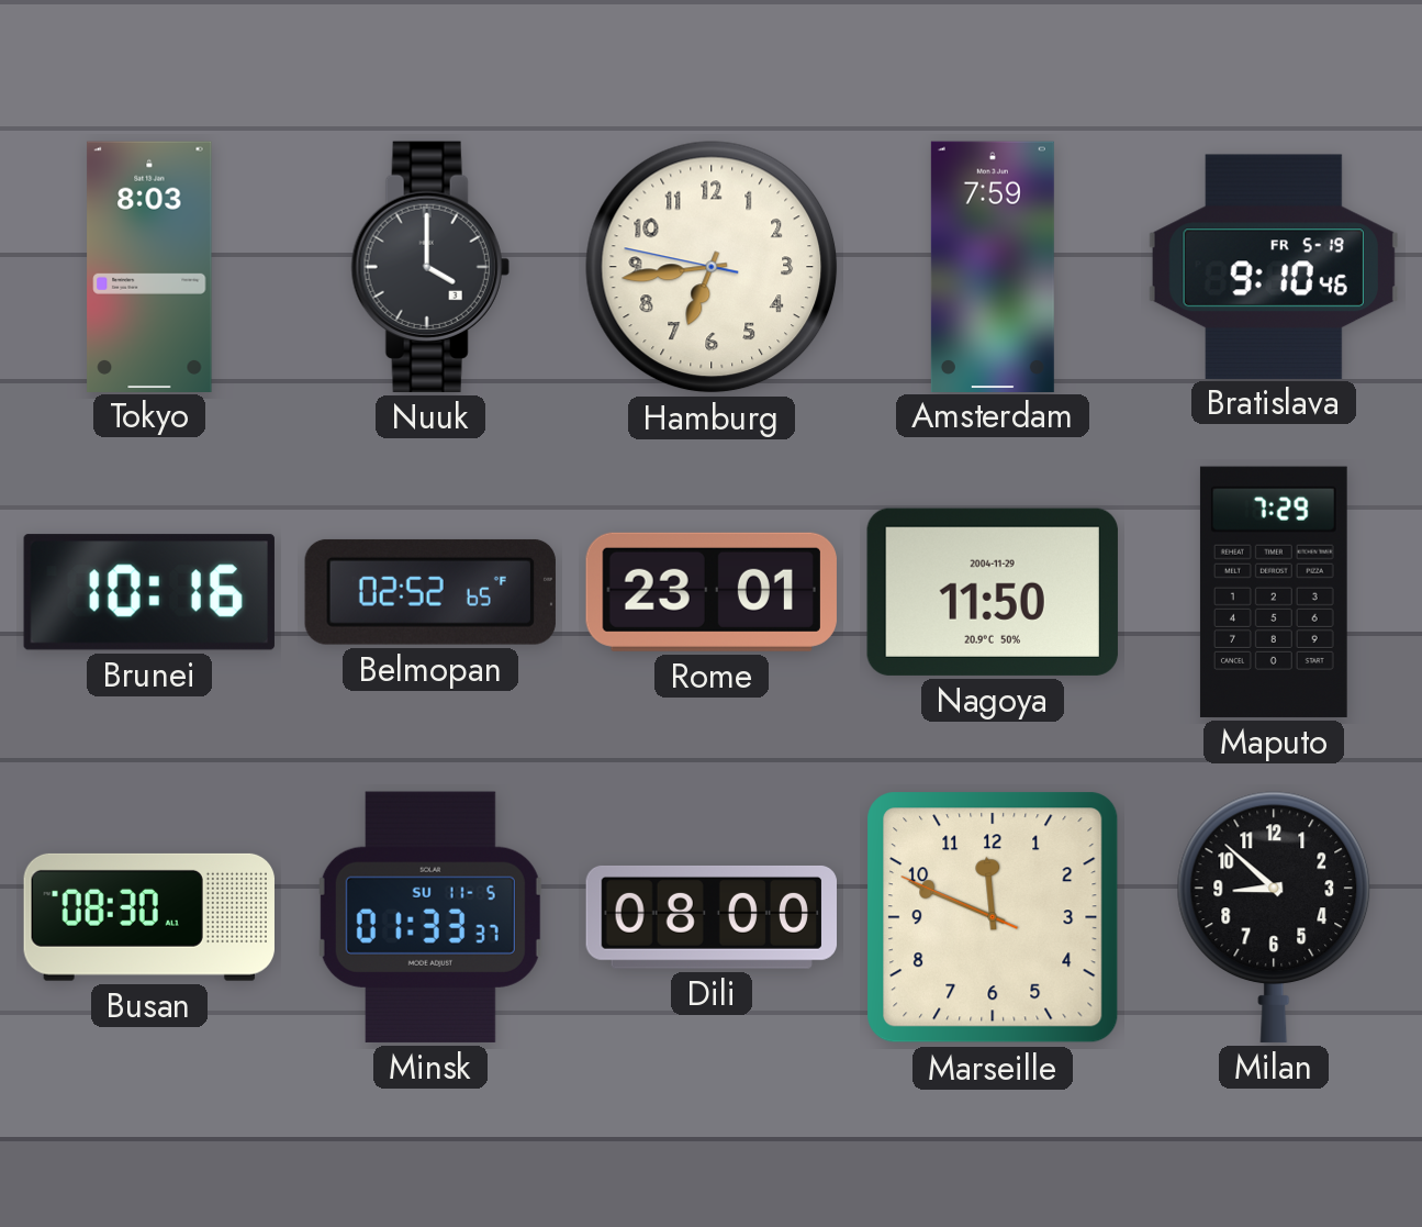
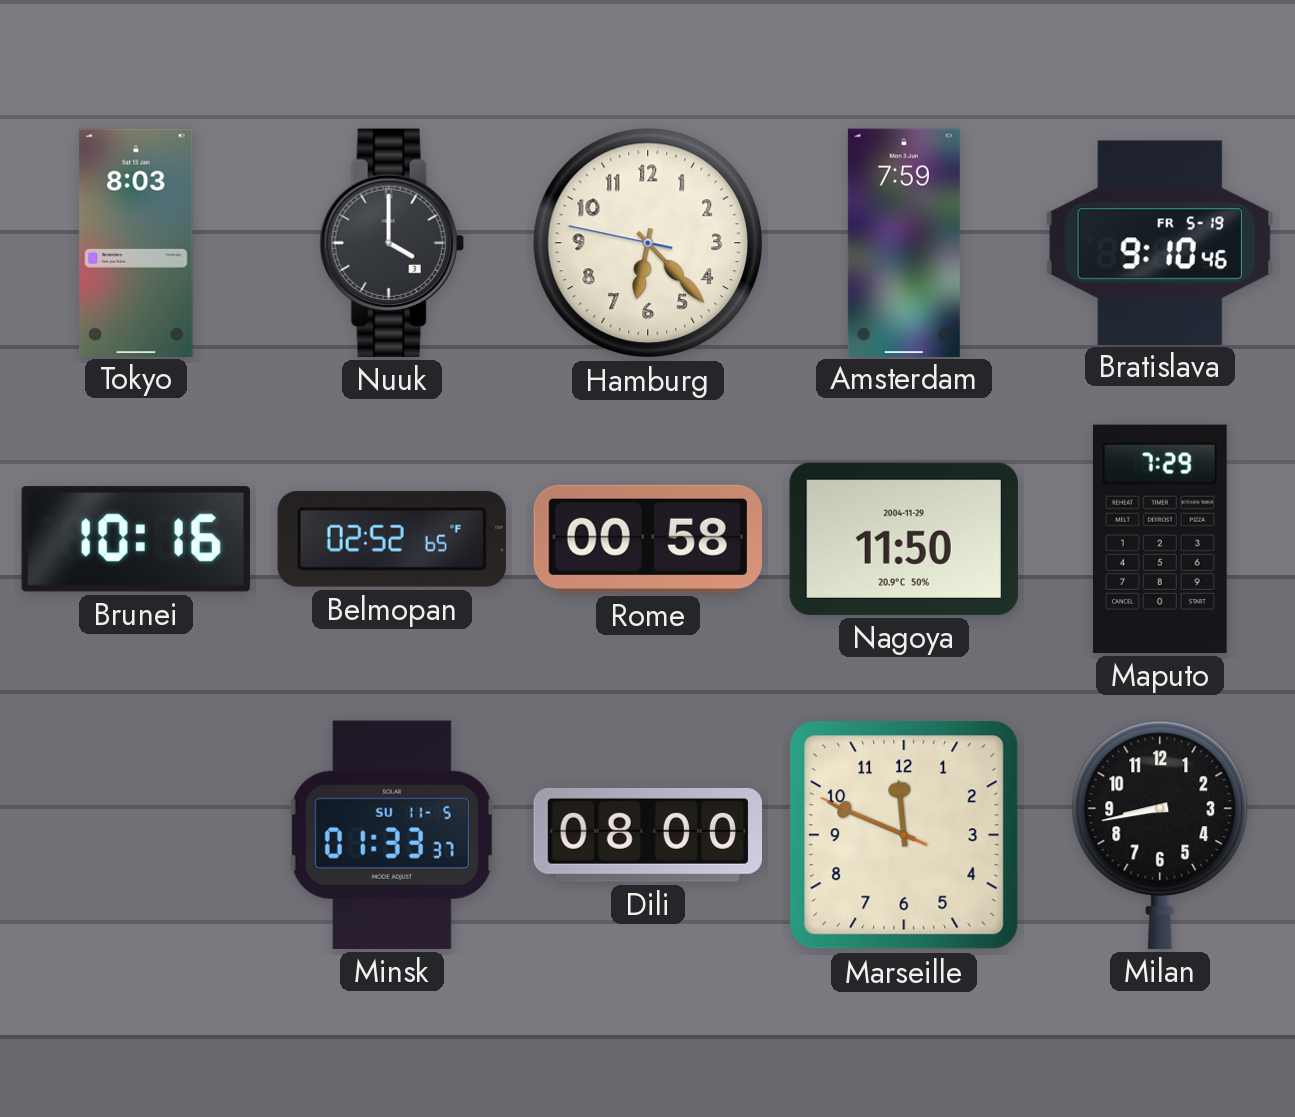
Hamburg: 6:43 -> 6:22 (648, 243)
Rome: 23:01 -> 00:58 (648, 539)
Busan: 08:30 -> none (149, 917)
Milan: 8:52 -> 8:43 (1160, 835)
